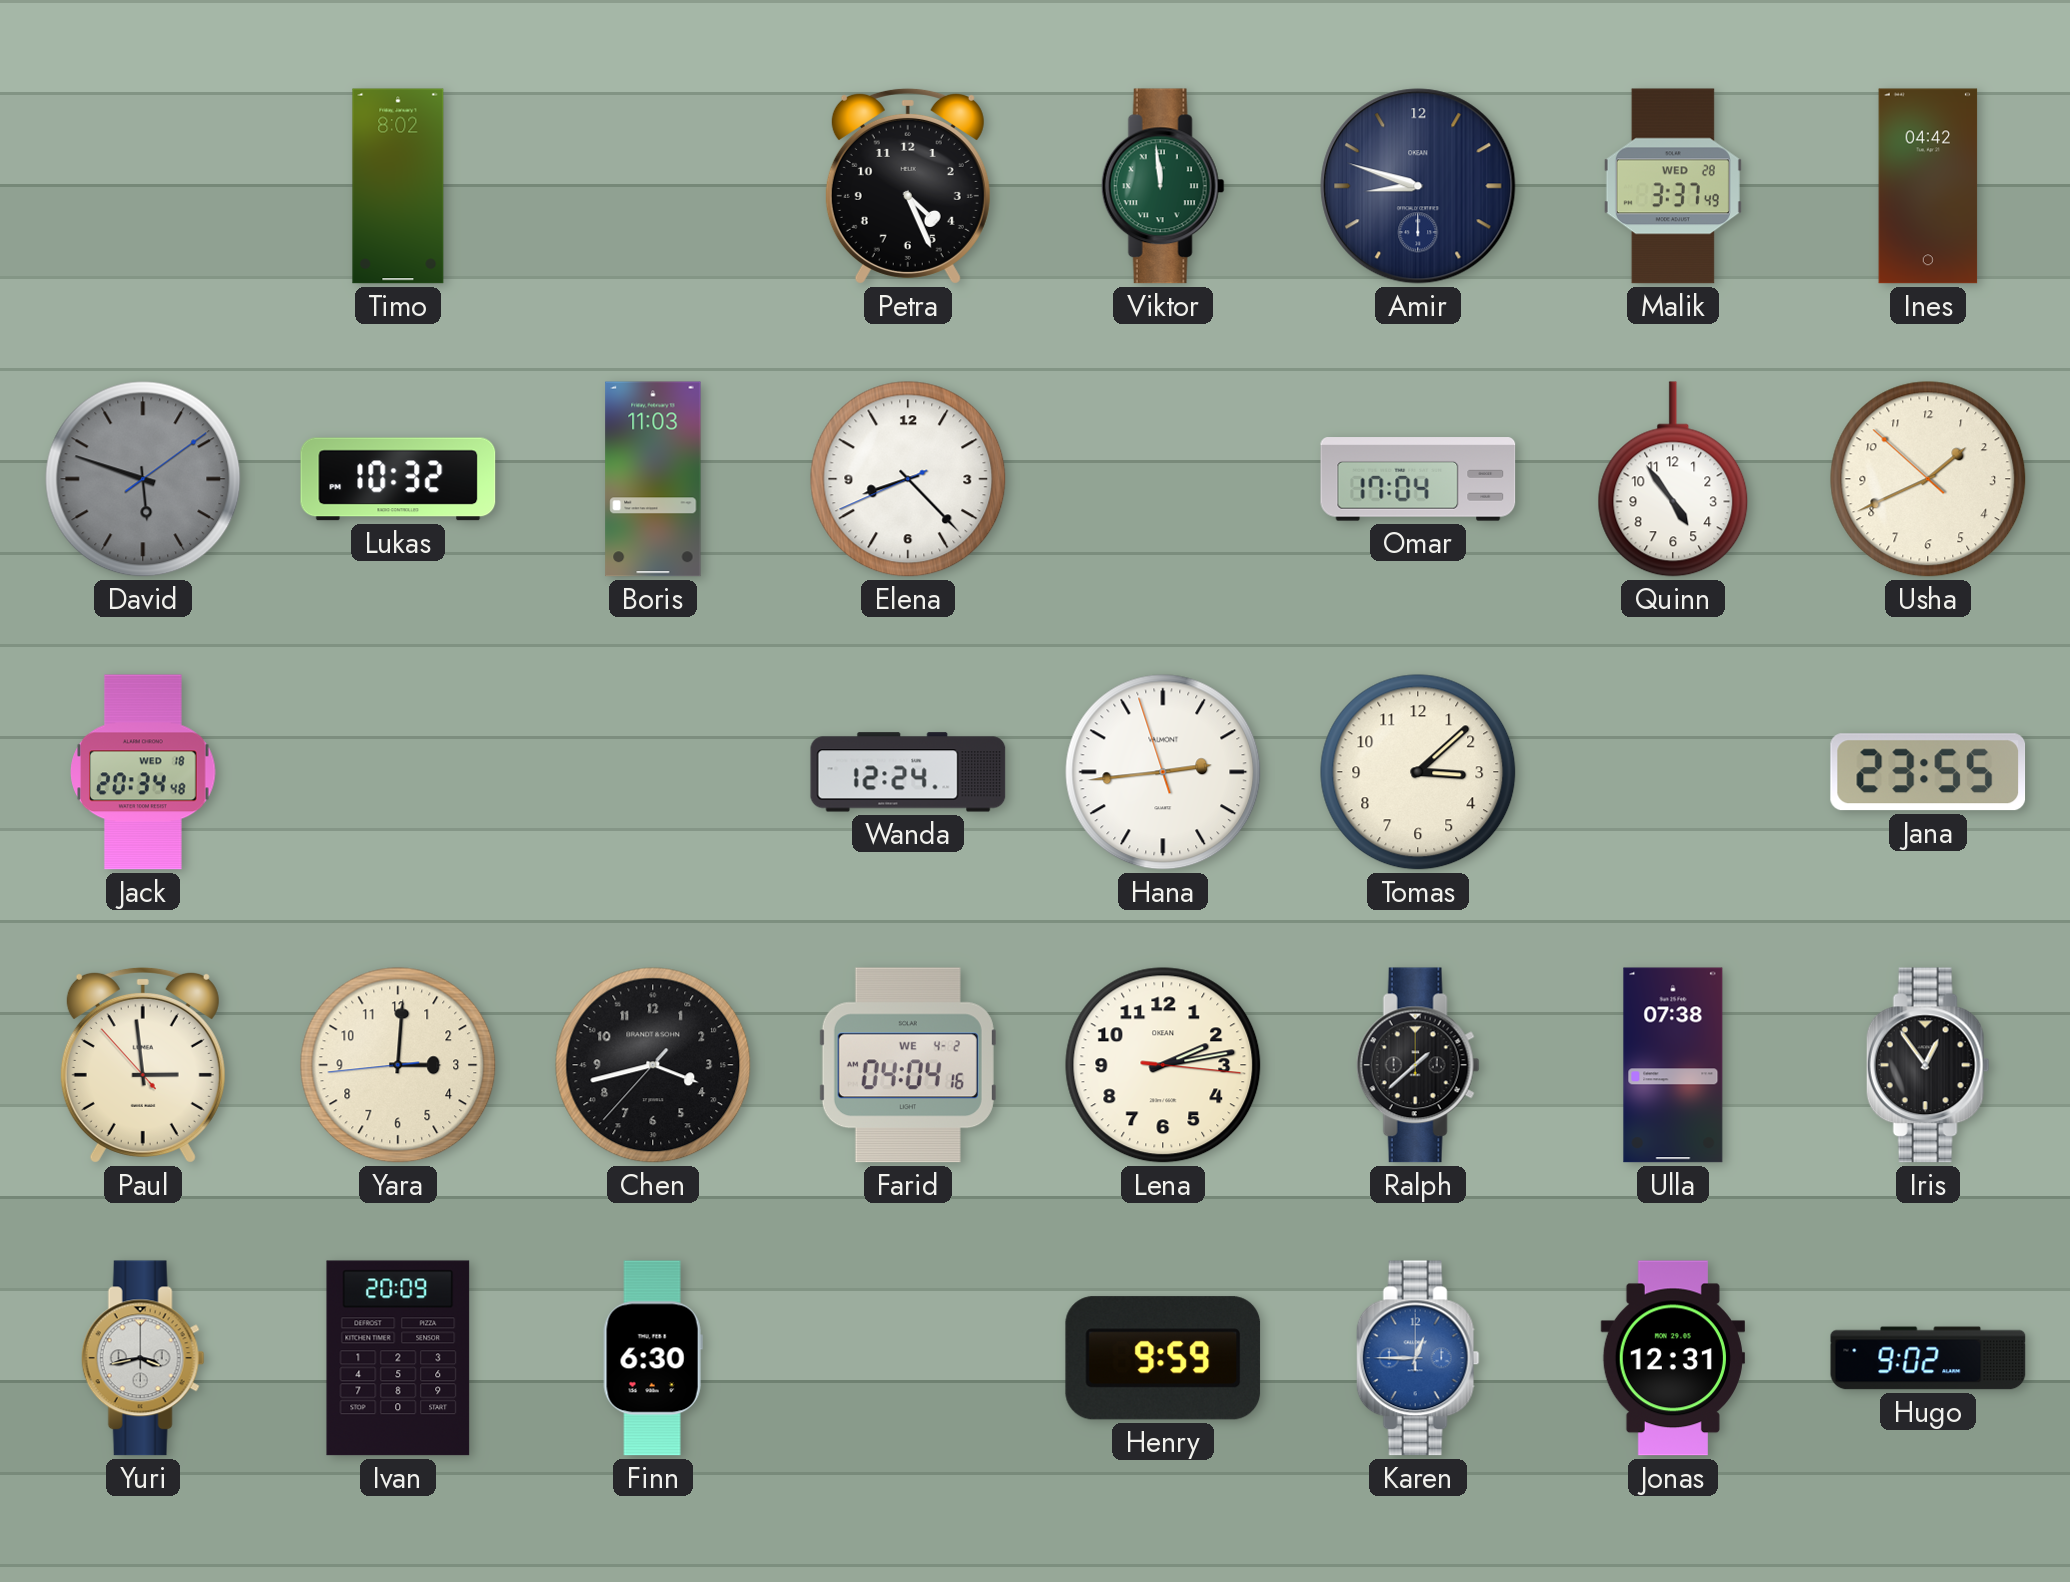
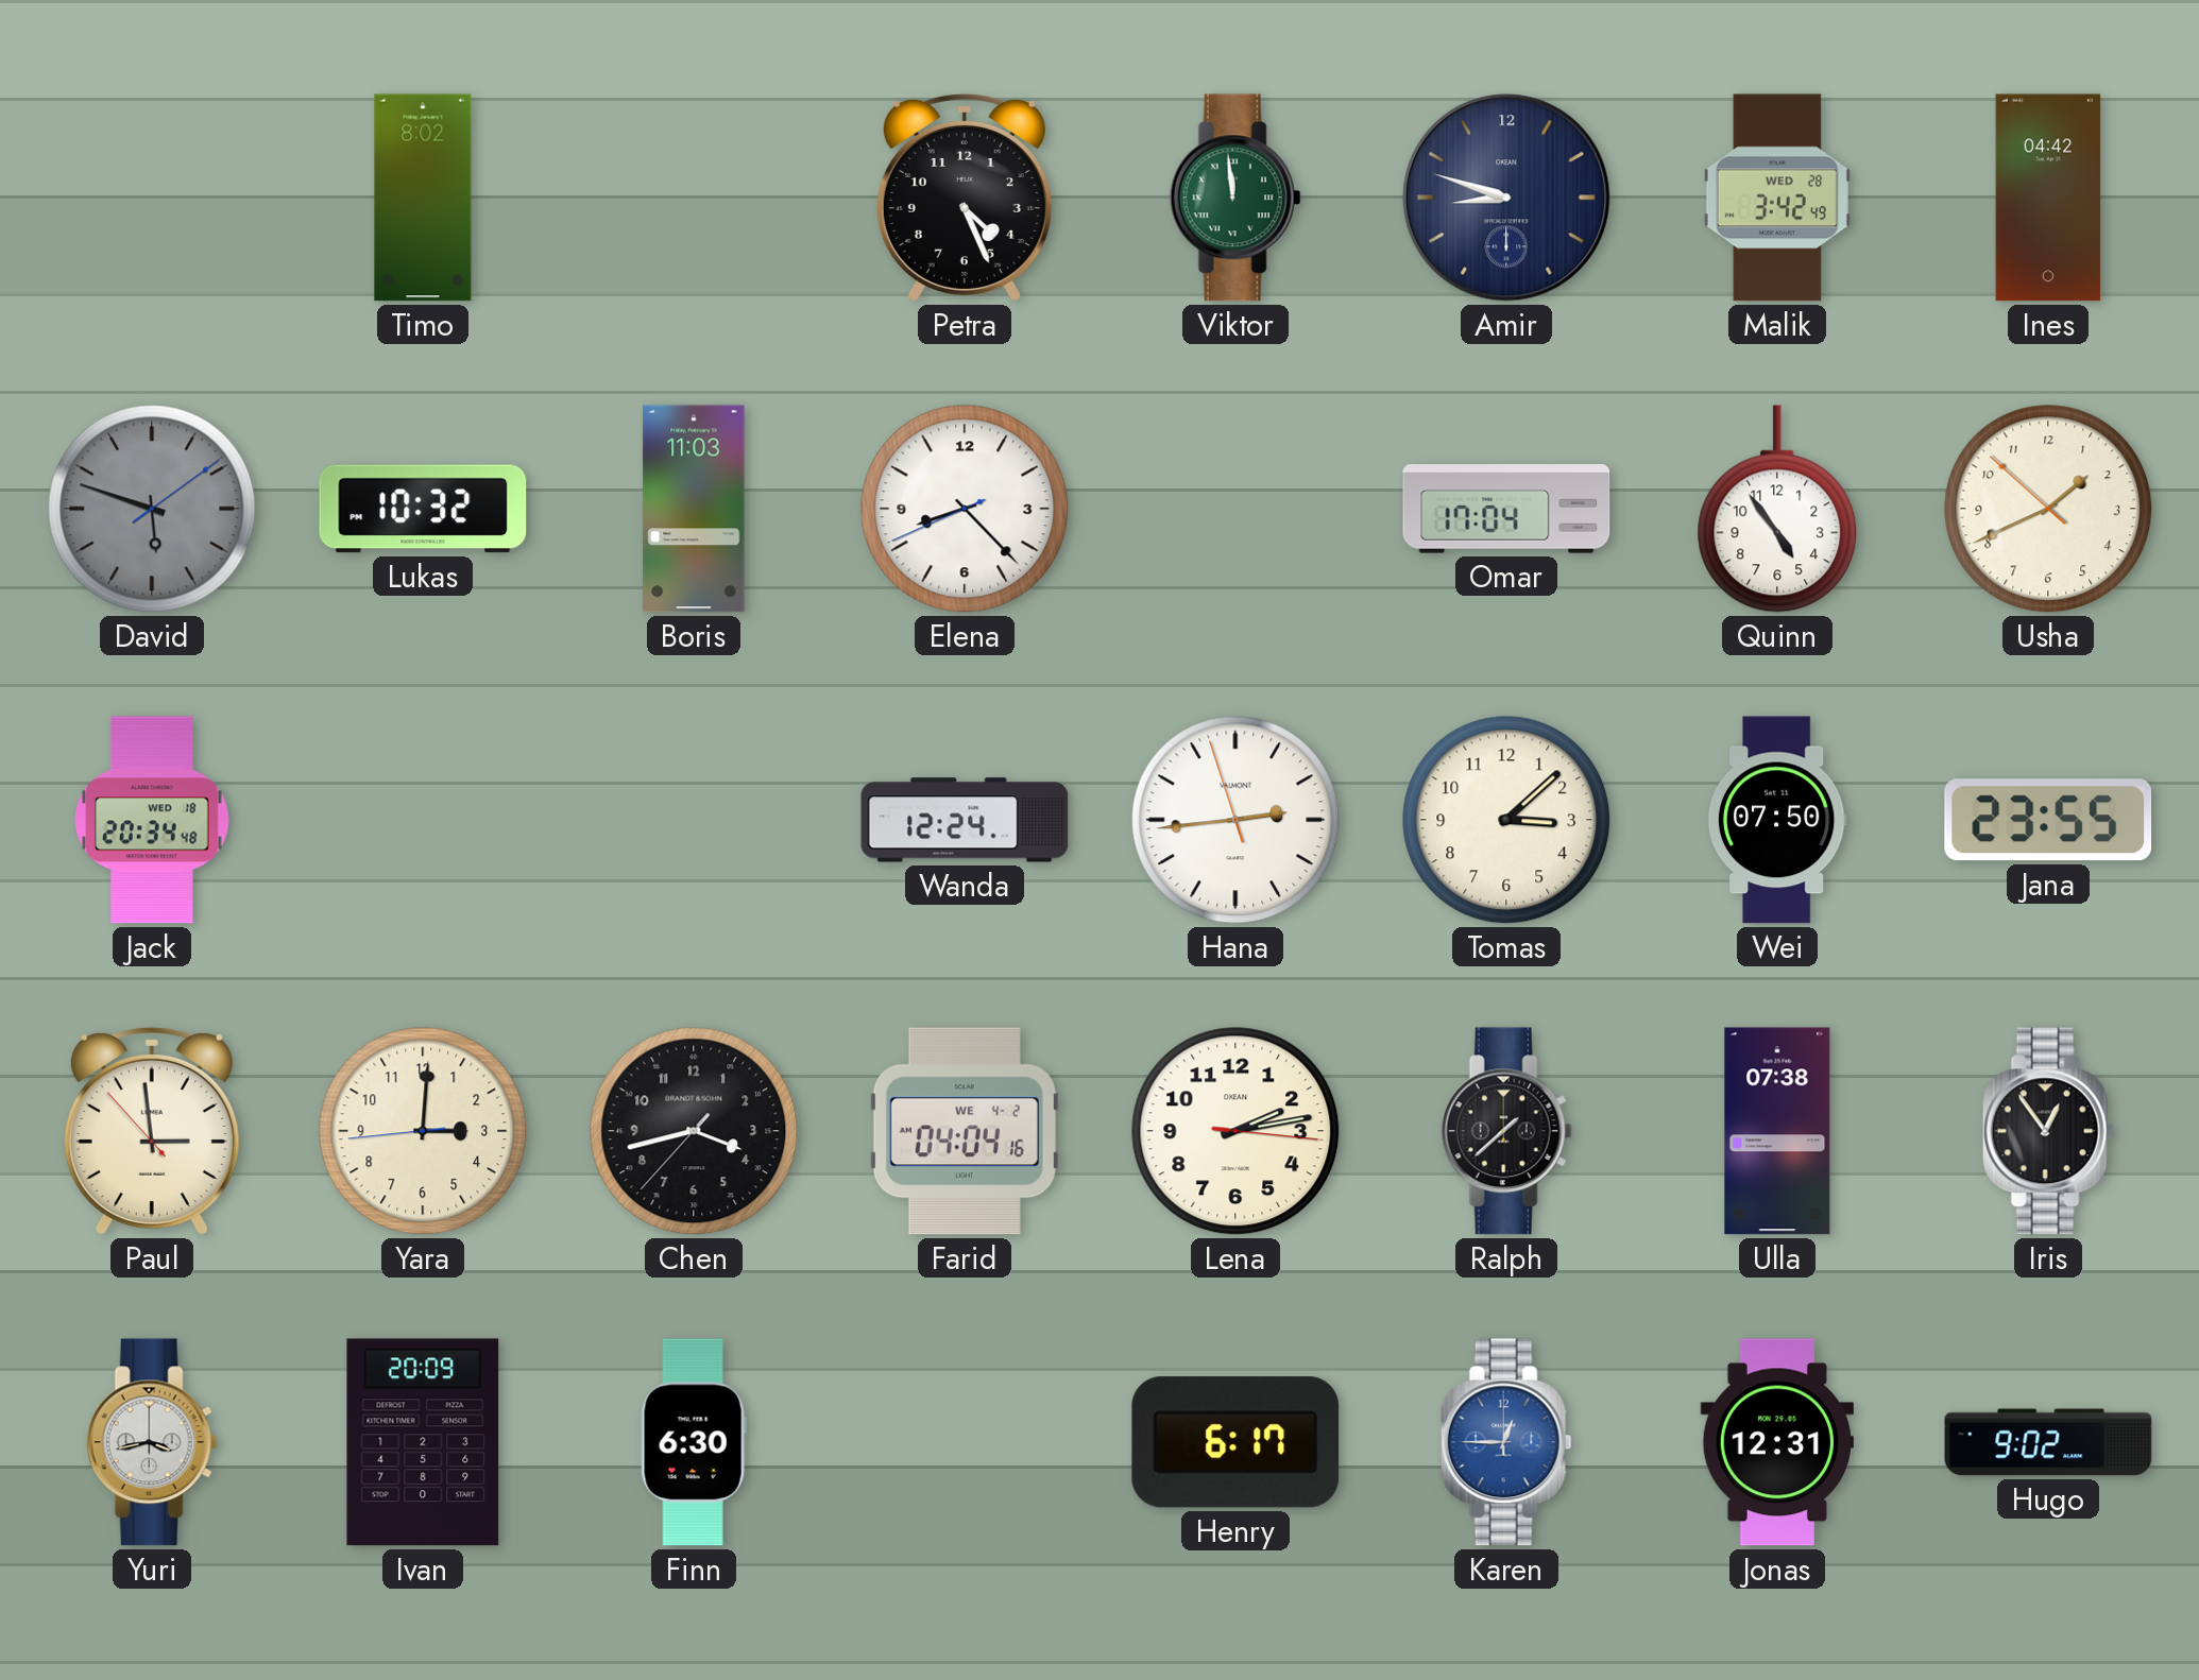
Malik: 3:37 -> 3:42 (1777, 198)
Wei: none -> 07:50 (1777, 820)
Henry: 9:59 -> 6:17 (1235, 1442)
